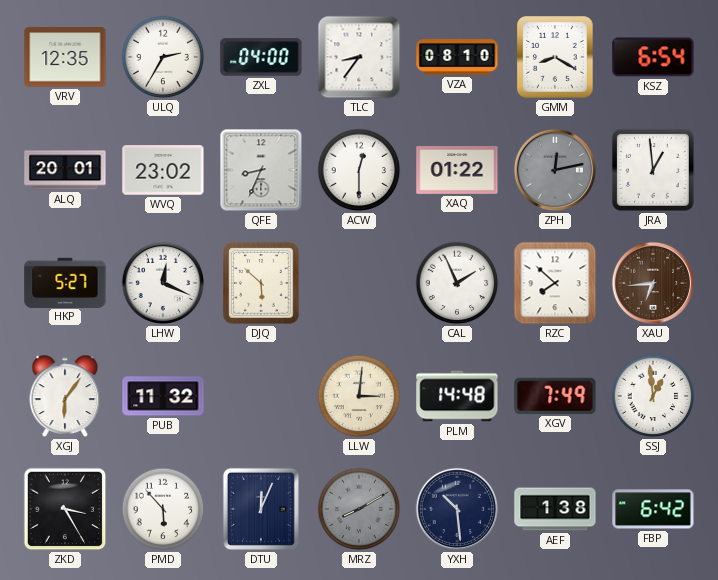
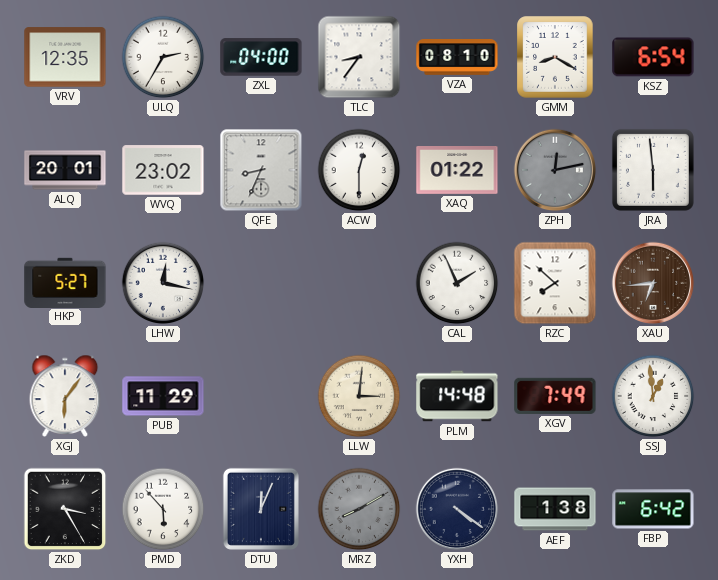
JRA: 12:59 -> 5:59 (653, 170)
LHW: 12:19 -> 12:17 (163, 283)
DJQ: 5:52 -> none (261, 283)
PUB: 11:32 -> 11:29 (163, 396)
YXH: 10:29 -> 4:21 (457, 509)
